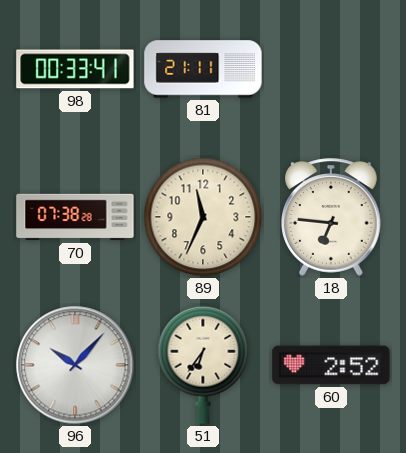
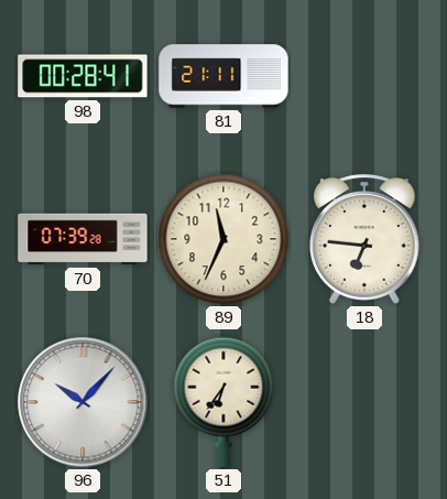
98: 00:33 -> 00:28 (83, 76)
70: 07:38 -> 07:39 (83, 239)
60: 2:52 -> none (331, 365)
